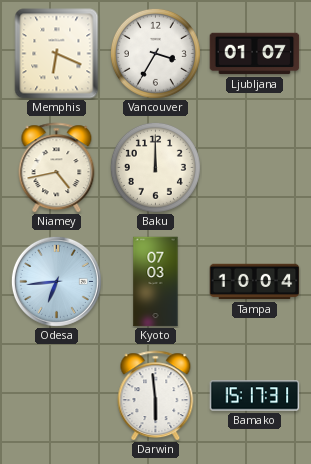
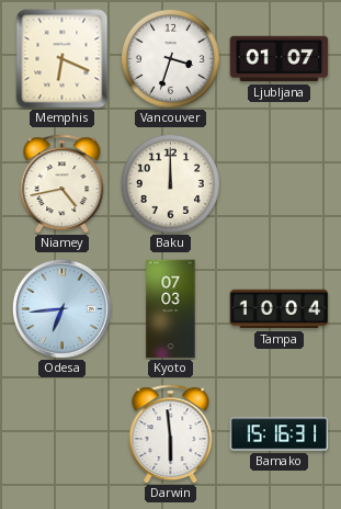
Vancouver: 3:35 -> 3:33 (170, 58)
Bamako: 15:17 -> 15:16 (280, 434)
